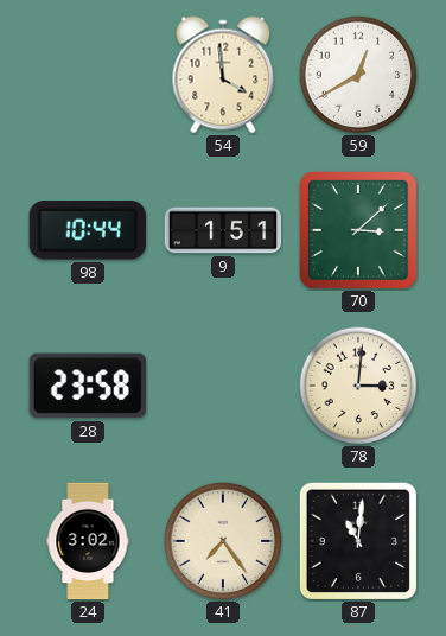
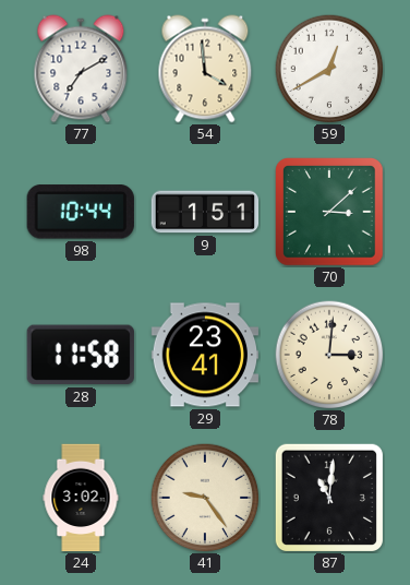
77: none -> 7:10 (81, 69)
28: 23:58 -> 11:58 (81, 355)
29: none -> 23:41 (205, 355)
41: 7:24 -> 9:24 (205, 498)
